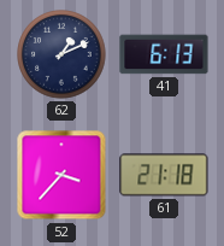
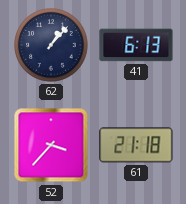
62: 1:11 -> 1:07 (51, 45)
